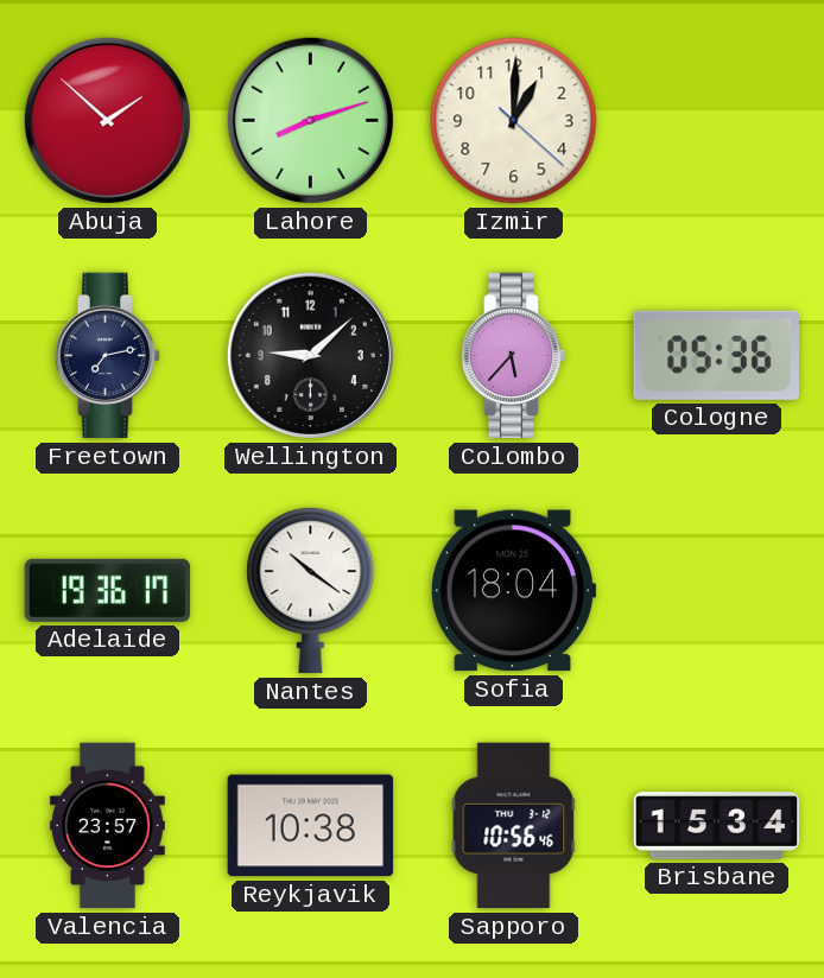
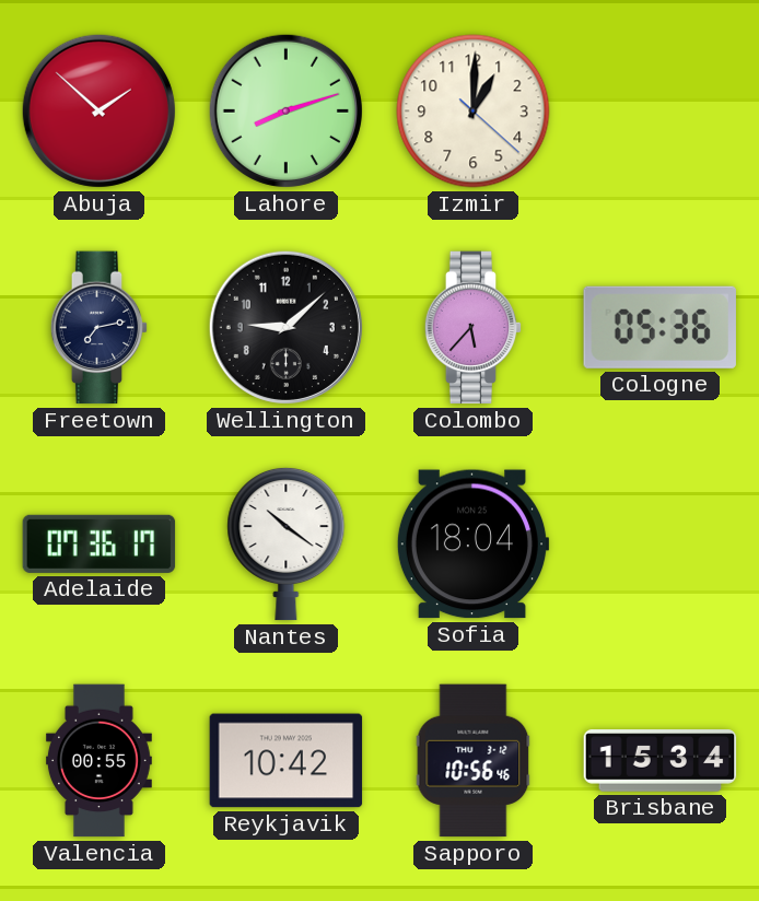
Adelaide: 19:36 -> 07:36 (100, 543)
Valencia: 23:57 -> 00:55 (98, 761)
Reykjavik: 10:38 -> 10:42 (287, 761)
